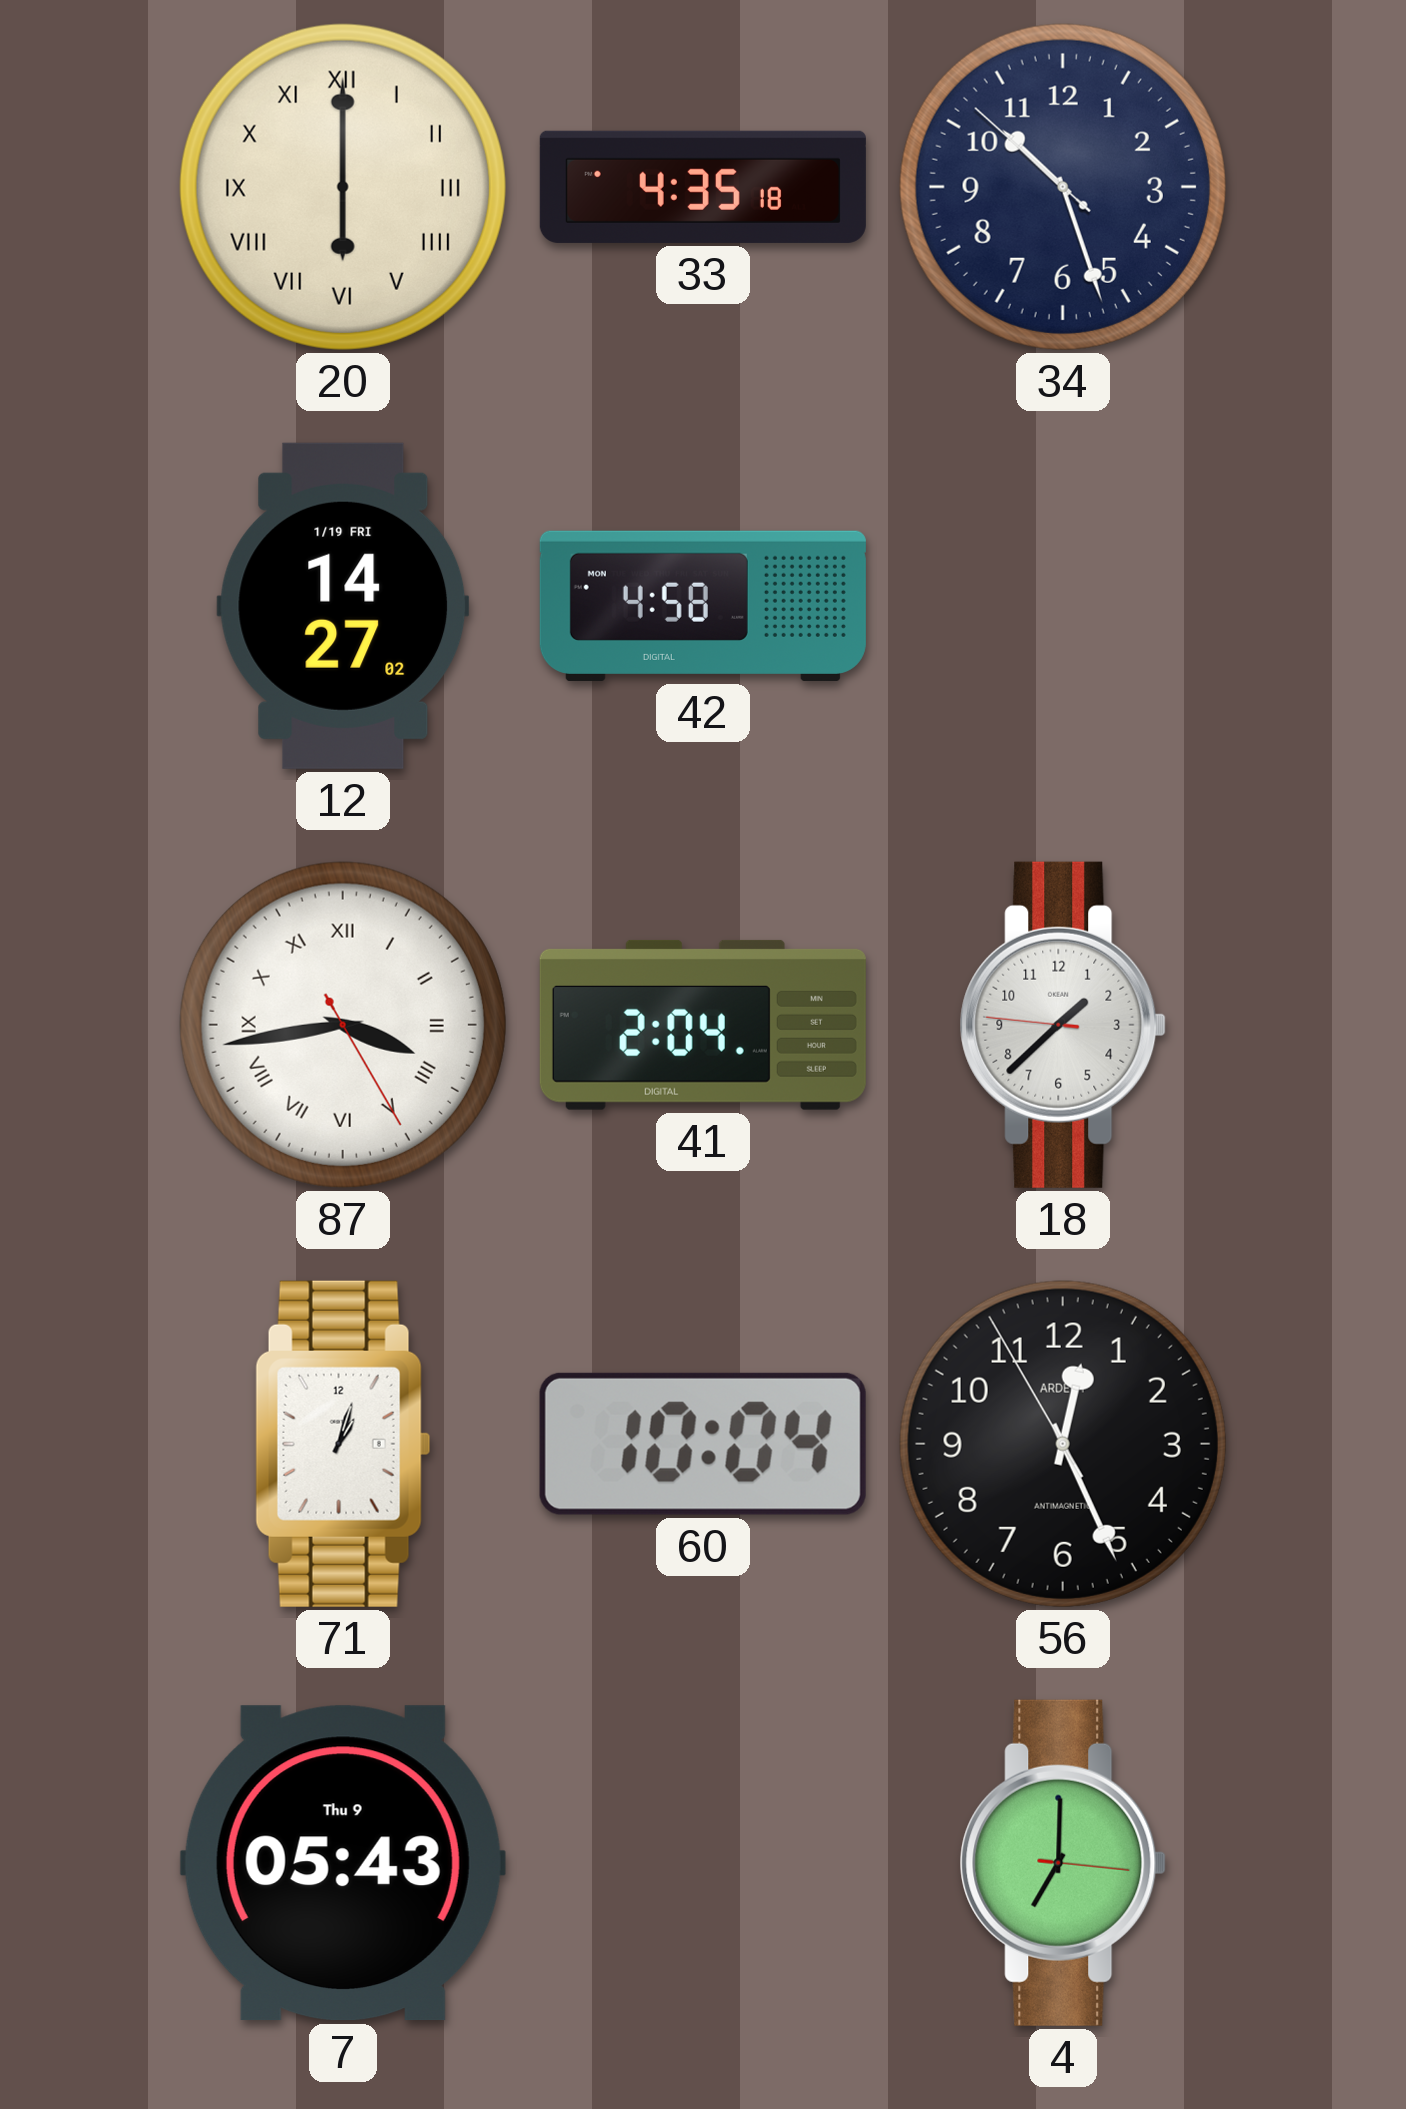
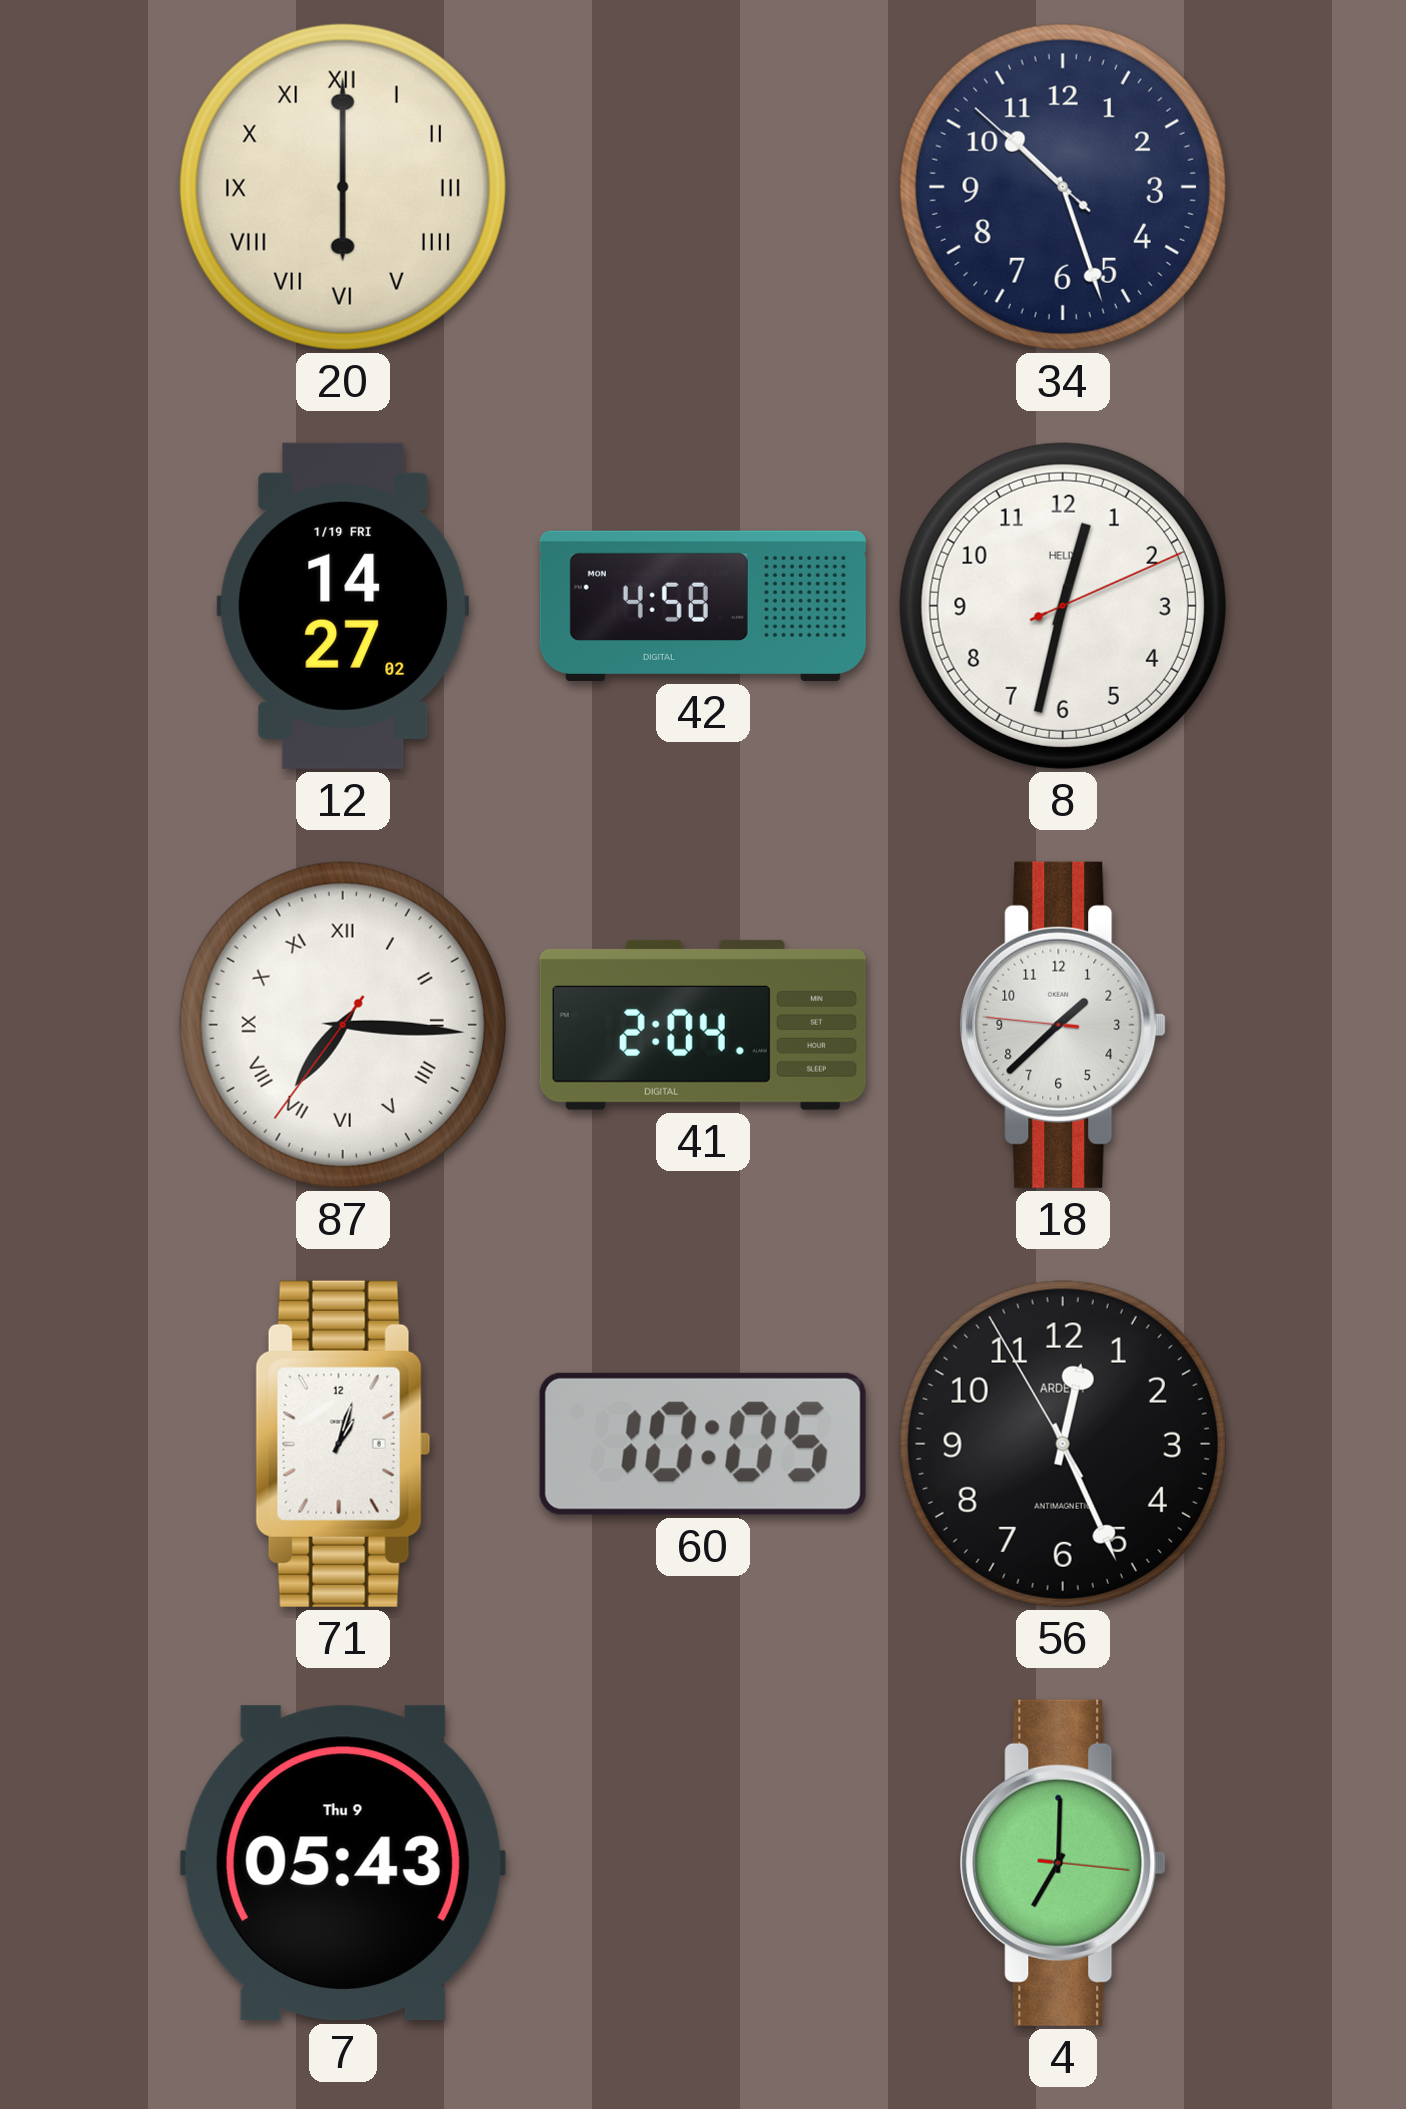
33: 4:35 -> none (703, 187)
8: none -> 12:32 (1063, 606)
87: 3:43 -> 7:15 (343, 1025)
60: 10:04 -> 10:05 (703, 1444)
